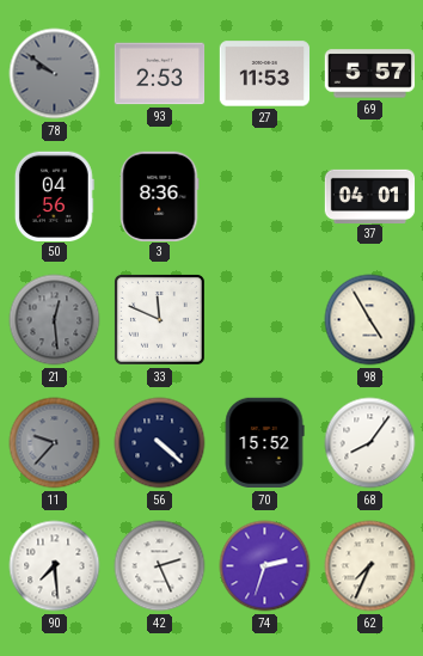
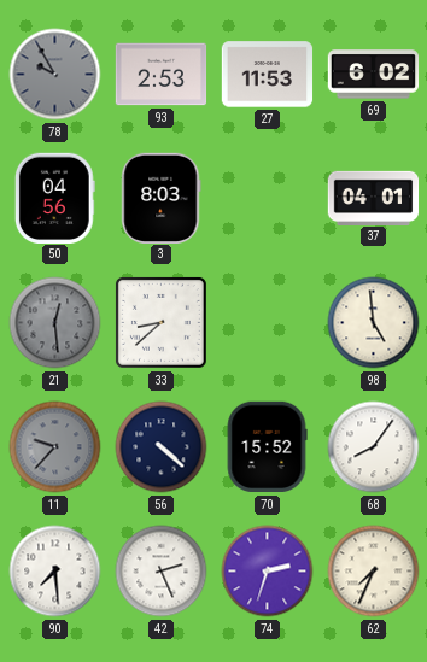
78: 9:51 -> 9:55 (55, 75)
69: 5:57 -> 6:02 (374, 75)
3: 8:36 -> 8:03 (162, 198)
33: 11:49 -> 8:38 (160, 322)
98: 4:55 -> 4:59 (374, 323)
